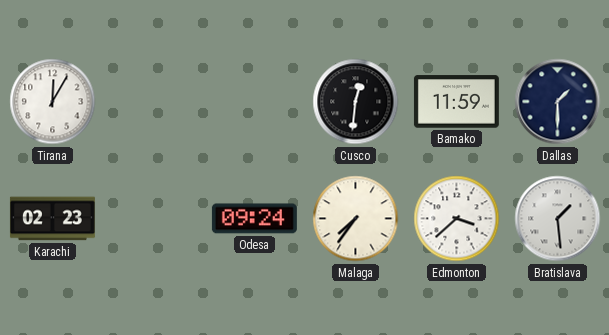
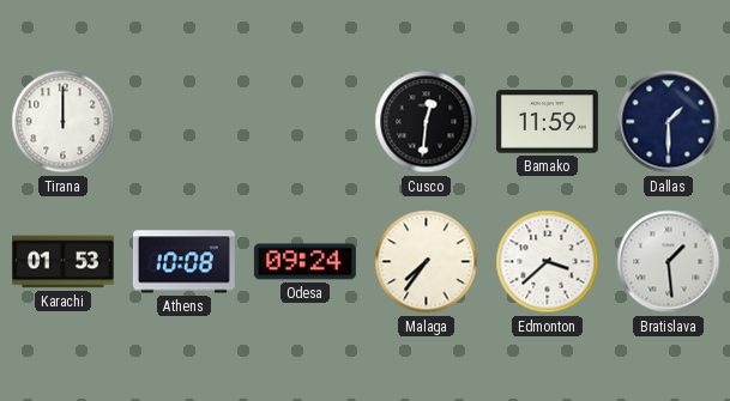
Tirana: 12:05 -> 12:00 (64, 122)
Karachi: 02:23 -> 01:53 (62, 262)
Athens: none -> 10:08 (183, 262)
